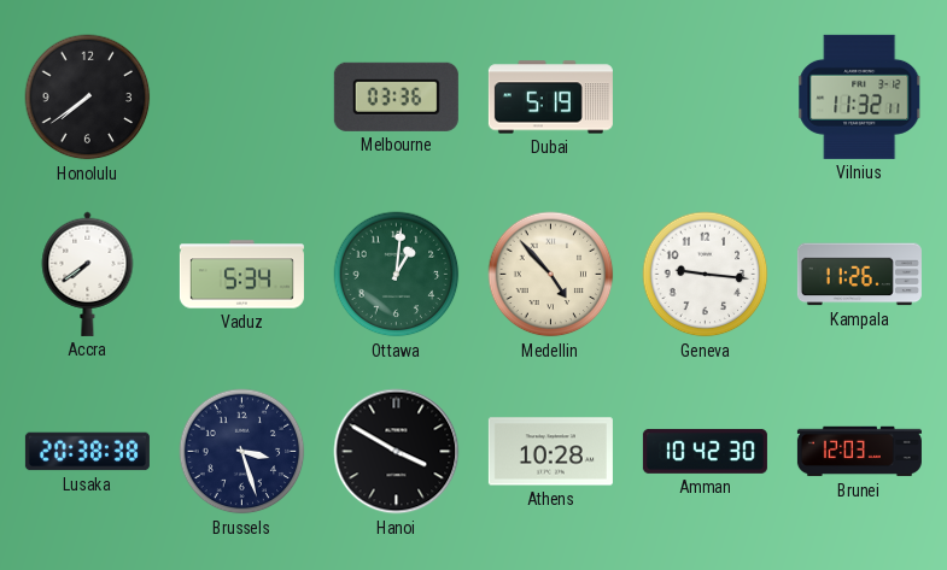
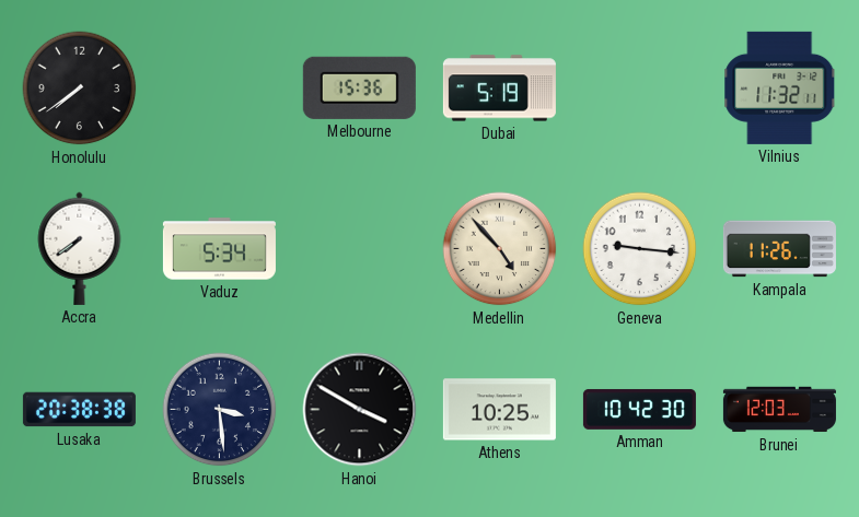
Melbourne: 03:36 -> 15:36 (359, 87)
Ottawa: 1:01 -> none (397, 275)
Brussels: 3:27 -> 3:29 (220, 410)
Athens: 10:28 -> 10:25 (499, 410)
